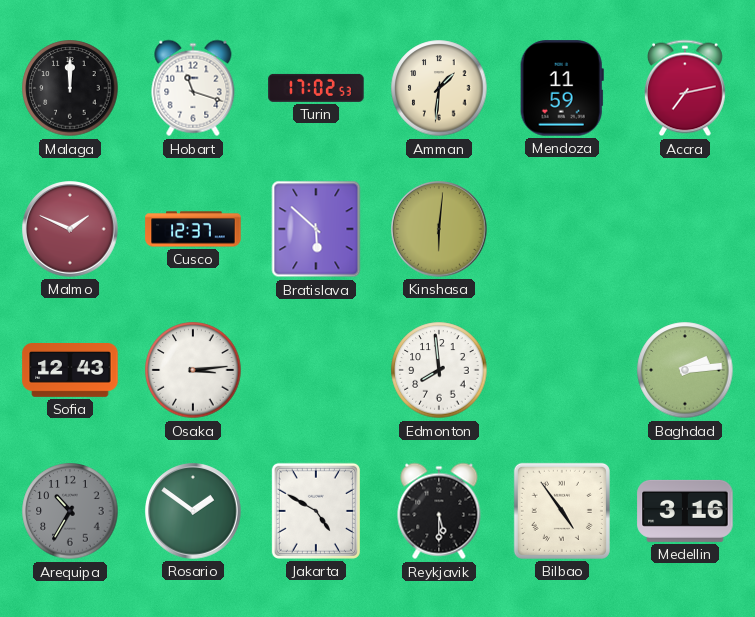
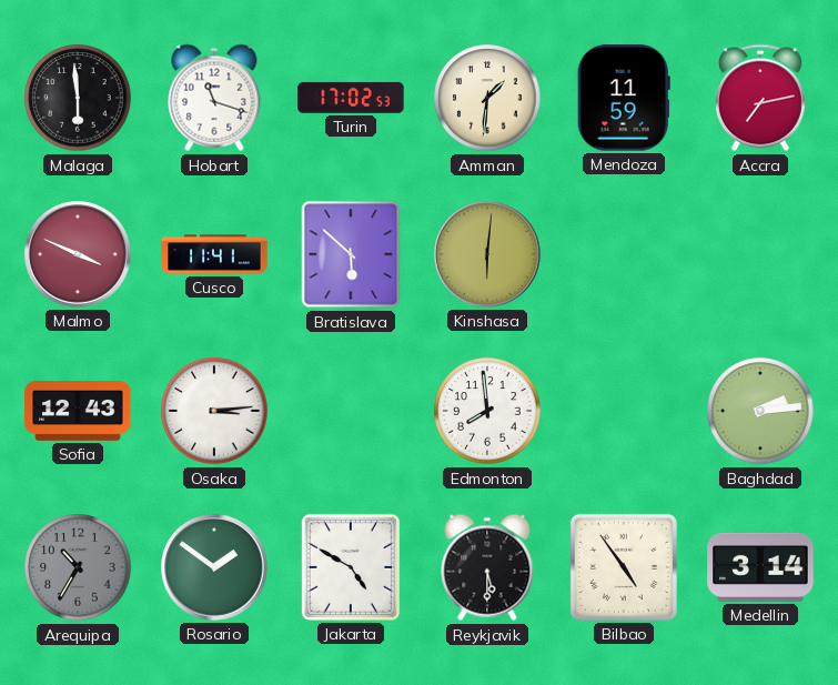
Malaga: 12:00 -> 5:59 (78, 98)
Malmo: 1:49 -> 3:49 (78, 254)
Cusco: 12:37 -> 11:41 (214, 254)
Medellin: 3:16 -> 3:14 (760, 567)
